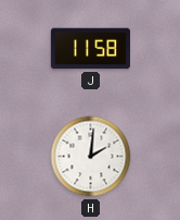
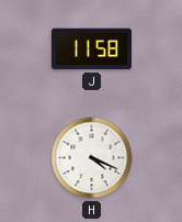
H: 2:01 -> 4:19 (92, 158)
